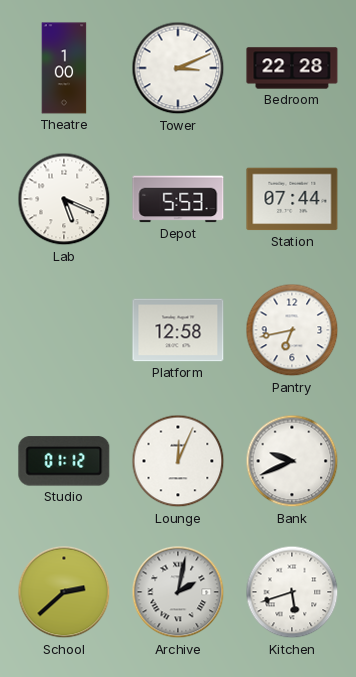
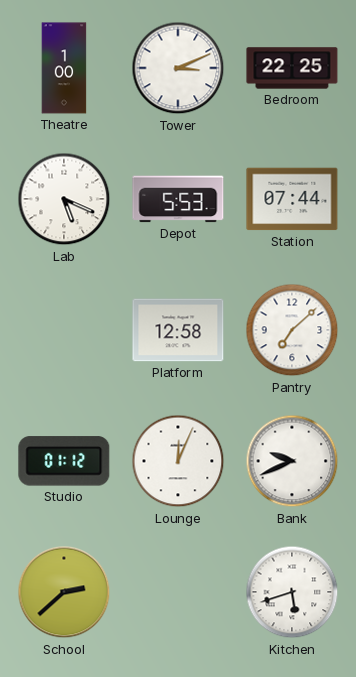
Bedroom: 22:28 -> 22:25 (292, 68)
Pantry: 6:43 -> 7:08 (292, 330)
Archive: 2:02 -> none (178, 592)
